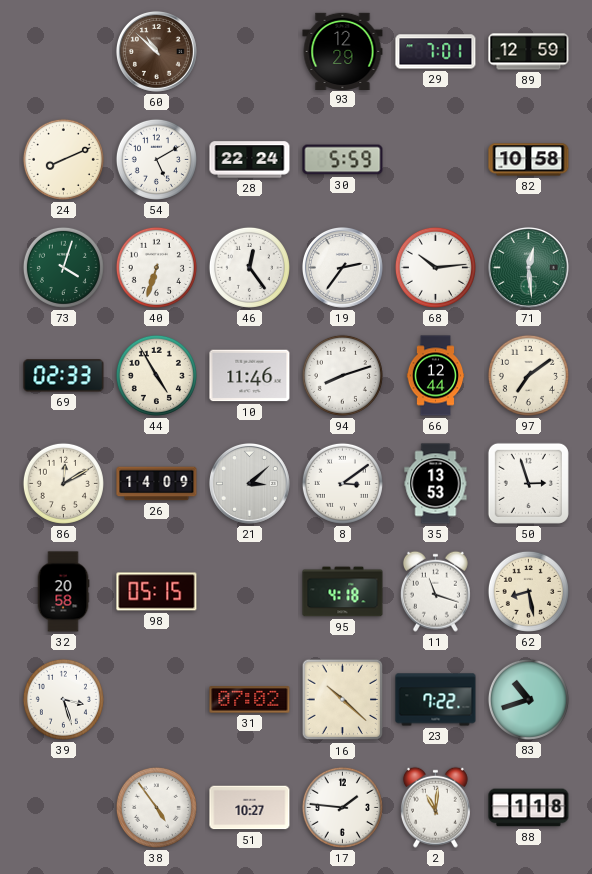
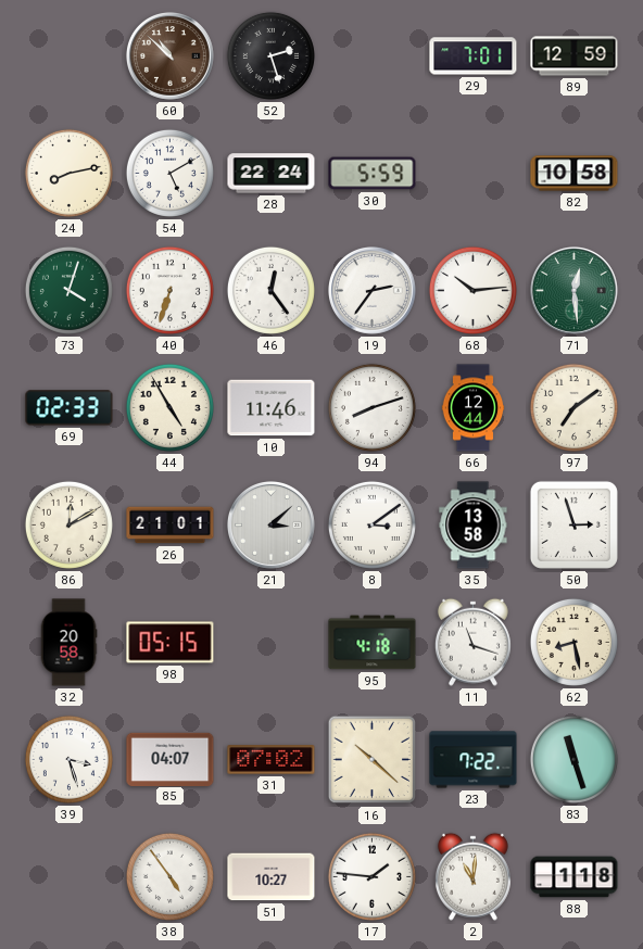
52: none -> 2:27 (270, 55)
93: 12:29 -> none (343, 51)
24: 8:11 -> 8:13 (68, 173)
26: 14:09 -> 21:01 (171, 526)
35: 13:53 -> 13:58 (474, 526)
85: none -> 04:07 (171, 759)
83: 10:42 -> 11:27 (573, 759)
